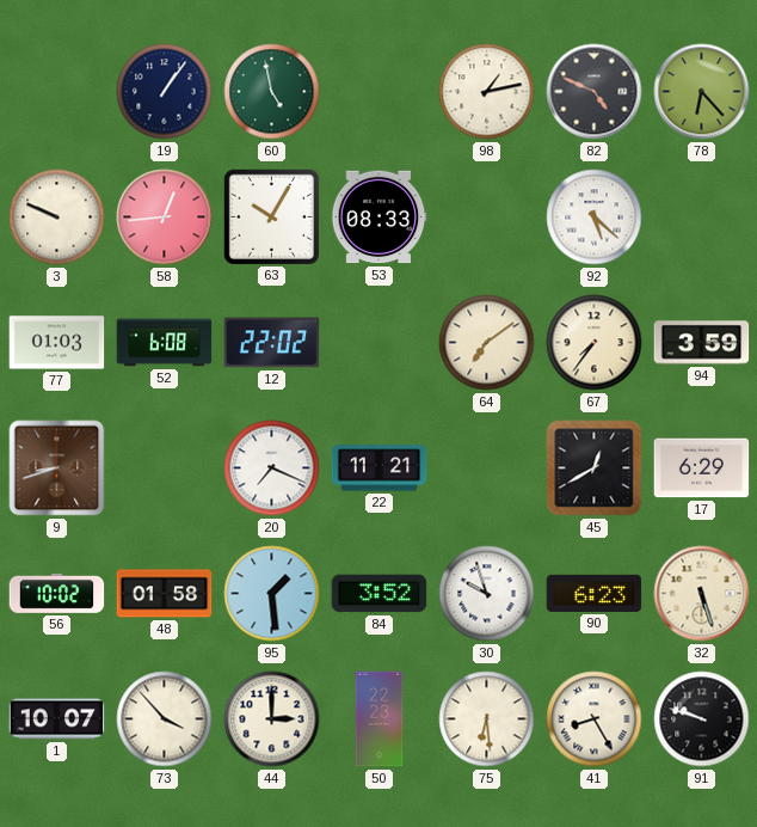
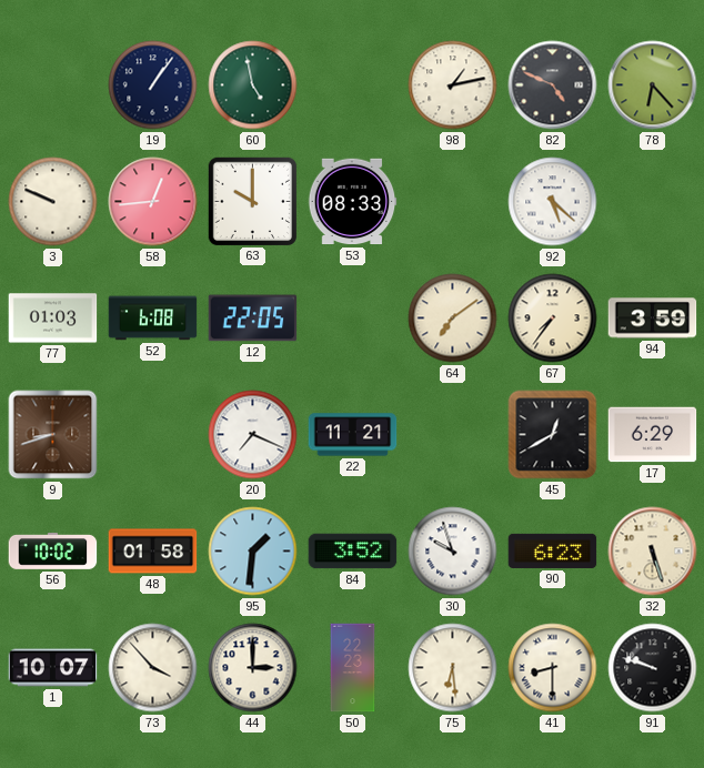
63: 10:05 -> 10:00 (252, 201)
12: 22:02 -> 22:05 (253, 319)
95: 1:29 -> 1:31 (253, 552)
41: 8:25 -> 8:30 (553, 668)
